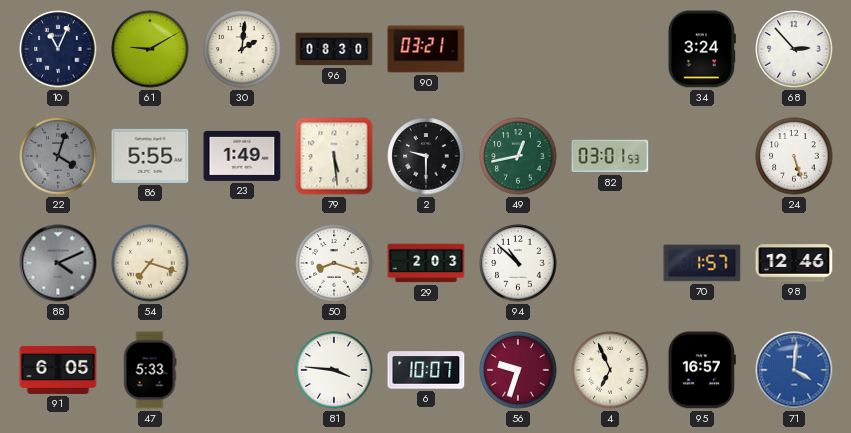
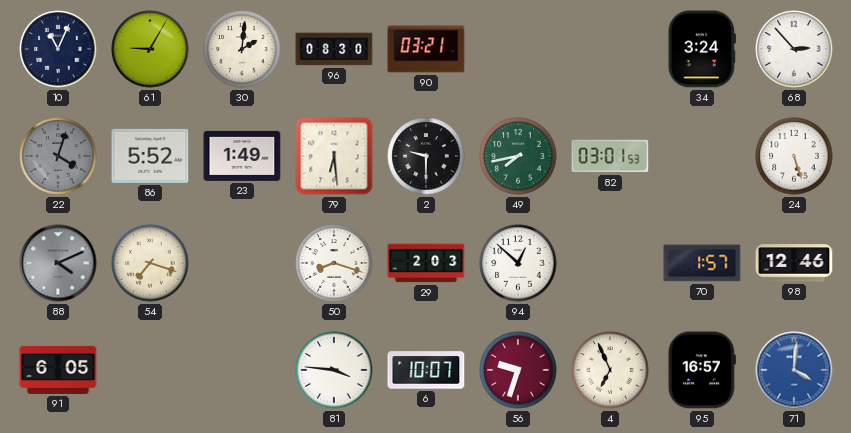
61: 9:10 -> 9:05 (150, 49)
86: 5:55 -> 5:52 (150, 156)
79: 5:29 -> 6:29 (334, 156)
49: 12:43 -> 7:43 (518, 156)
94: 10:52 -> 12:52 (518, 263)
47: 5:33 -> none (150, 370)
